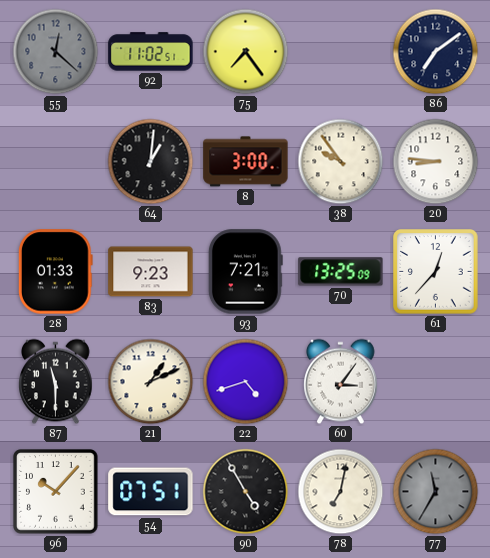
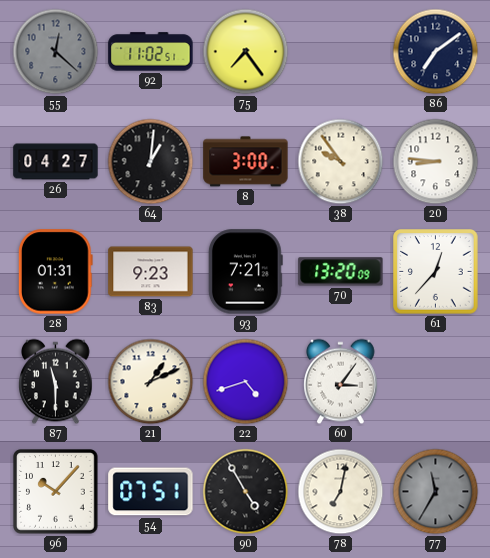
26: none -> 04:27 (56, 162)
28: 01:33 -> 01:31 (55, 272)
70: 13:25 -> 13:20 (341, 272)
